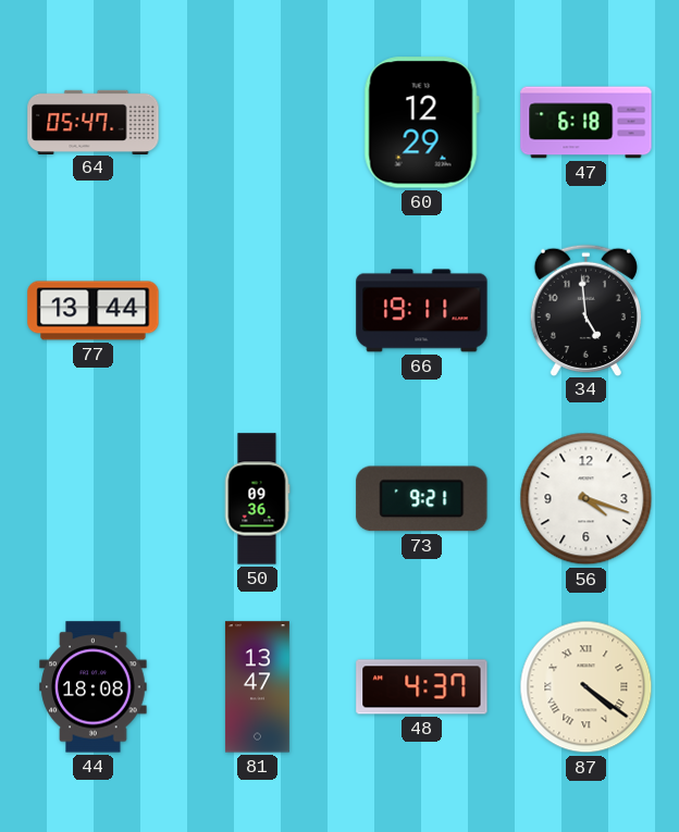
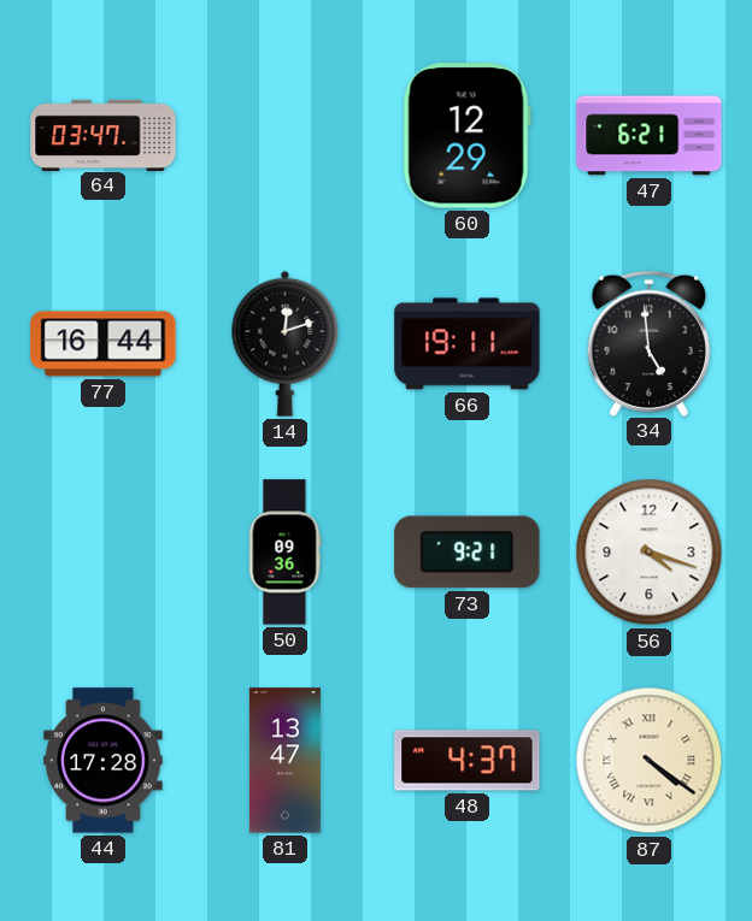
64: 05:47 -> 03:47 (104, 135)
47: 6:18 -> 6:21 (650, 136)
77: 13:44 -> 16:44 (104, 344)
14: none -> 12:12 (286, 343)
44: 18:08 -> 17:28 (104, 761)
